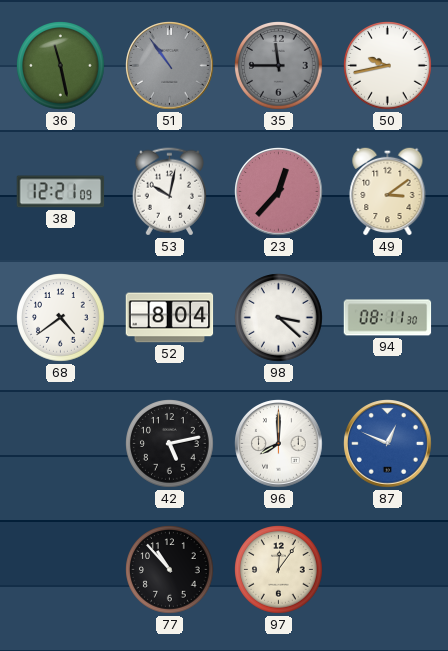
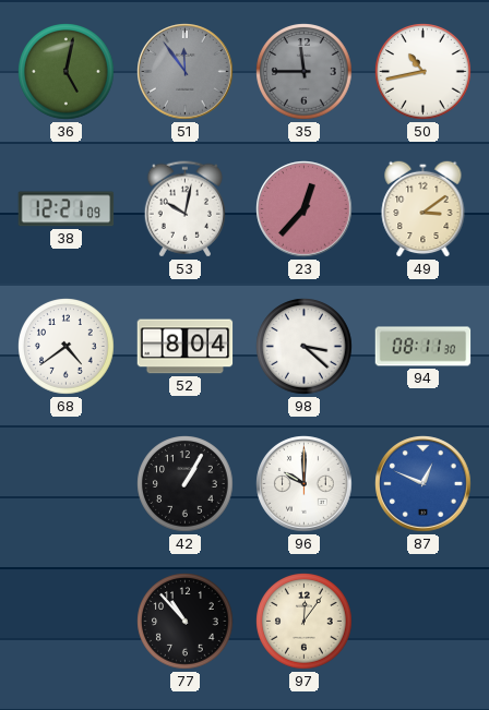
36: 11:28 -> 5:02 (67, 72)
51: 10:54 -> 11:54 (186, 72)
50: 9:43 -> 10:43 (424, 72)
42: 5:13 -> 1:05 (186, 484)
96: 8:00 -> 10:00 (305, 484)
